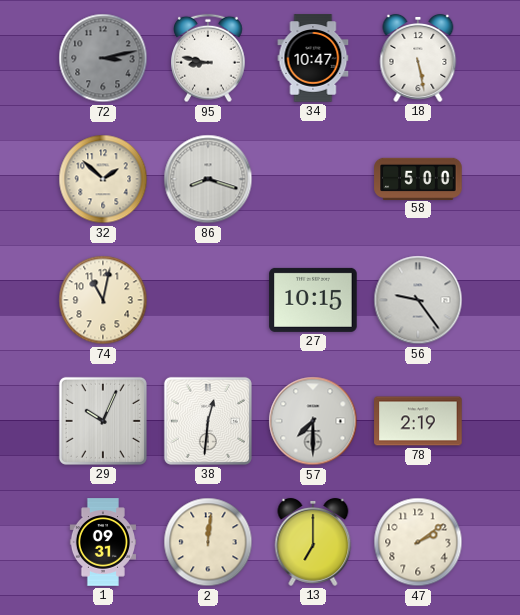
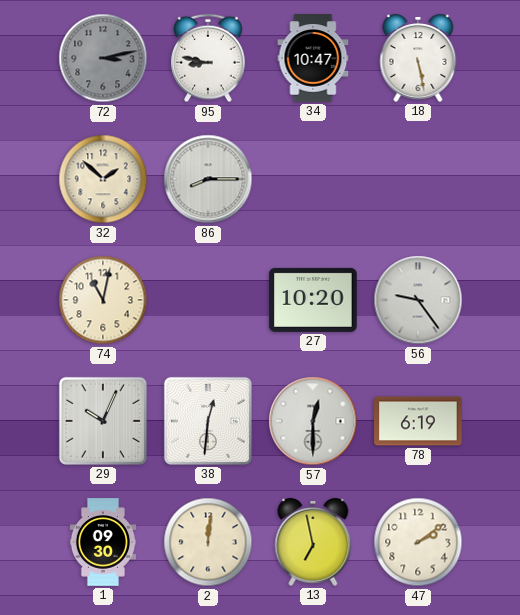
86: 8:18 -> 8:15 (208, 179)
58: 5:00 -> none (418, 178)
27: 10:15 -> 10:20 (313, 300)
57: 7:30 -> 12:30 (313, 421)
78: 2:19 -> 6:19 (418, 421)
1: 09:31 -> 09:30 (102, 542)
13: 7:00 -> 6:58 (313, 542)
